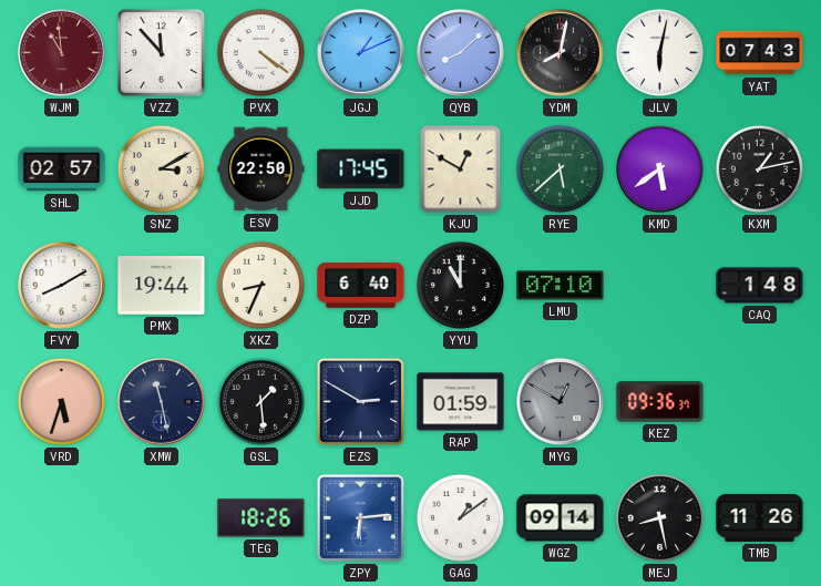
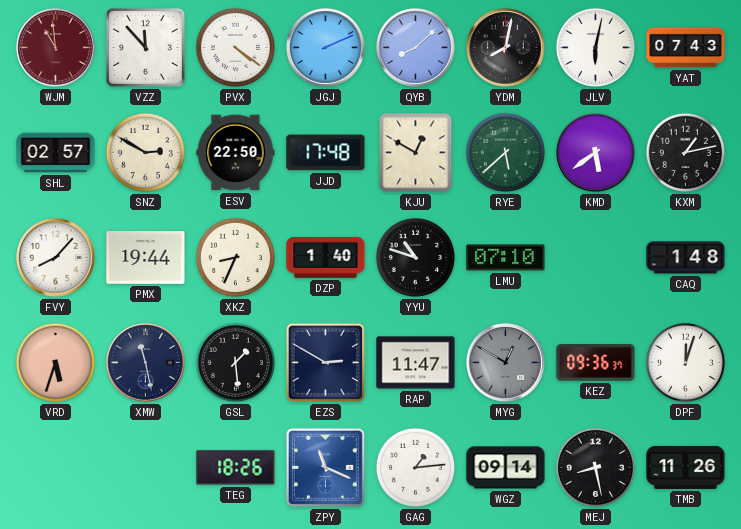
JGJ: 1:11 -> 2:11 (326, 48)
SNZ: 3:10 -> 2:50 (145, 152)
JJD: 17:45 -> 17:48 (326, 153)
FVY: 8:10 -> 8:07 (56, 258)
DZP: 6:40 -> 1:40 (326, 257)
YYU: 11:00 -> 10:48 (415, 257)
RAP: 01:59 -> 11:47 (416, 363)
DPF: none -> 12:03 (685, 362)
ZPY: 6:14 -> 11:19 (325, 467)
GAG: 1:09 -> 1:14 (415, 467)
